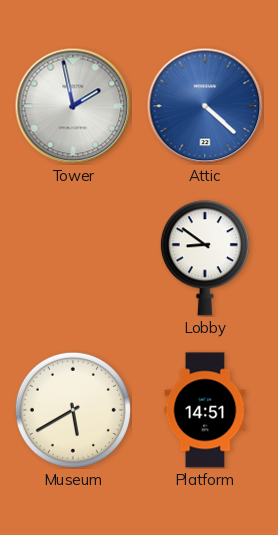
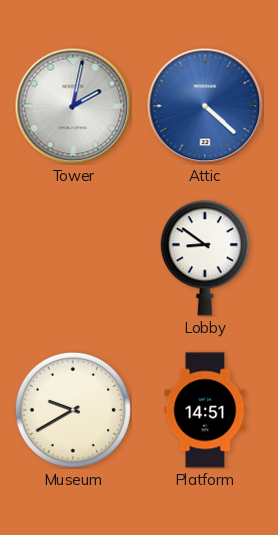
Tower: 1:58 -> 2:02 (73, 106)
Museum: 5:40 -> 9:40 (73, 410)
